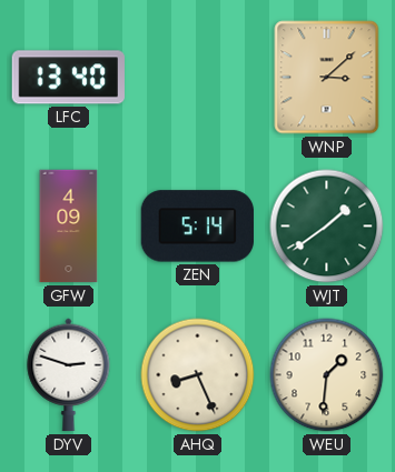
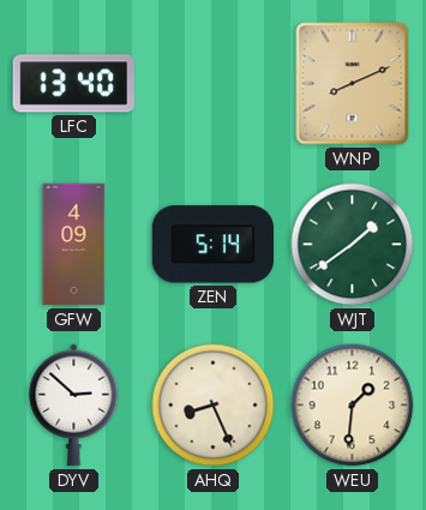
WNP: 3:08 -> 8:11 (353, 84)
DYV: 2:48 -> 2:52 (74, 406)
